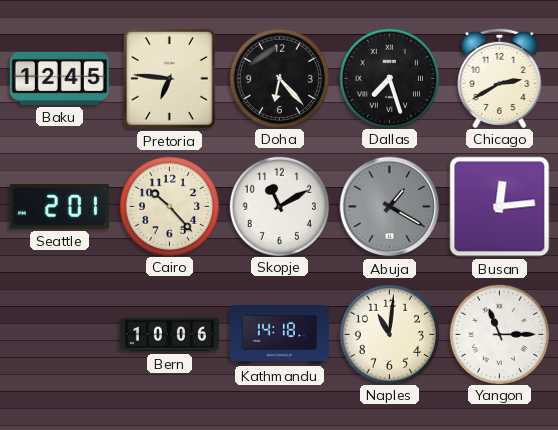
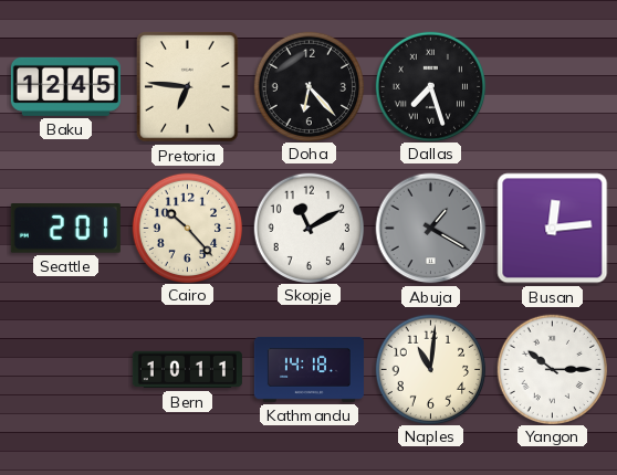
Chicago: 2:40 -> none (500, 77)
Bern: 10:06 -> 10:11 (187, 370)
Yangon: 11:15 -> 10:15 (552, 369)
